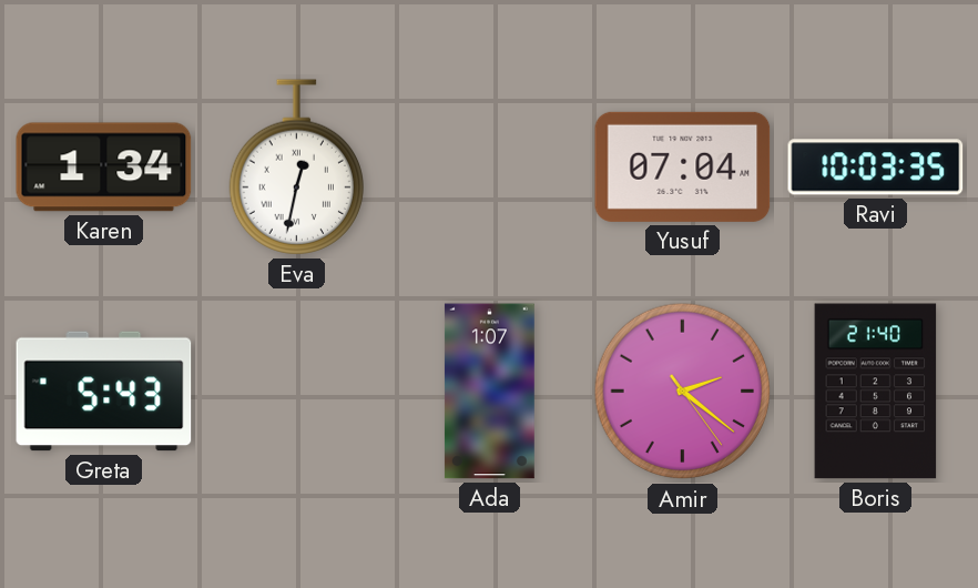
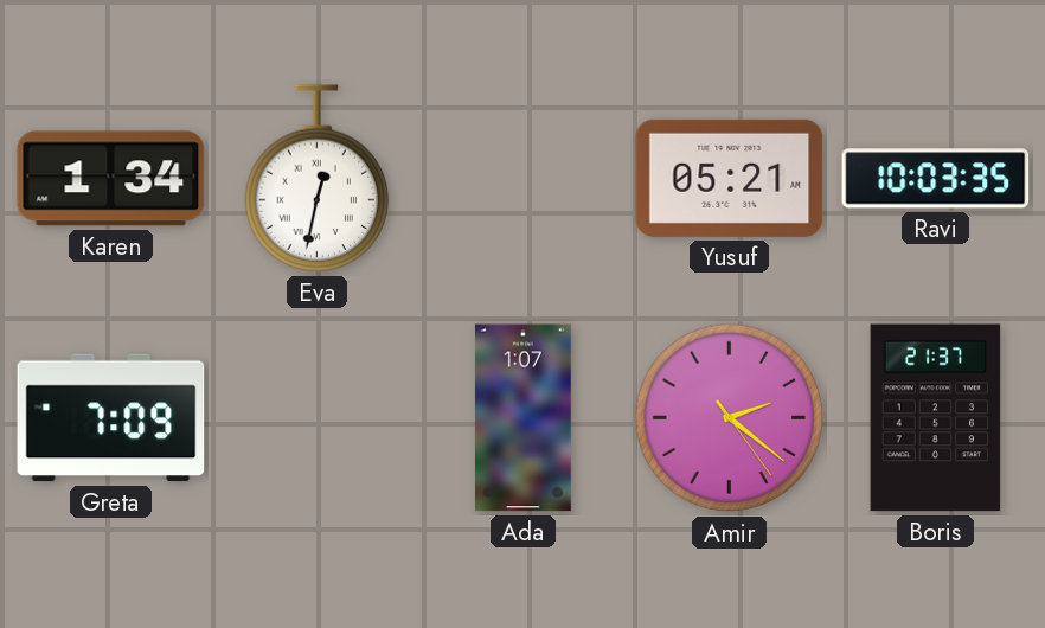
Yusuf: 07:04 -> 05:21 (730, 178)
Greta: 5:43 -> 7:09 (111, 418)
Boris: 21:40 -> 21:37 (936, 418)
